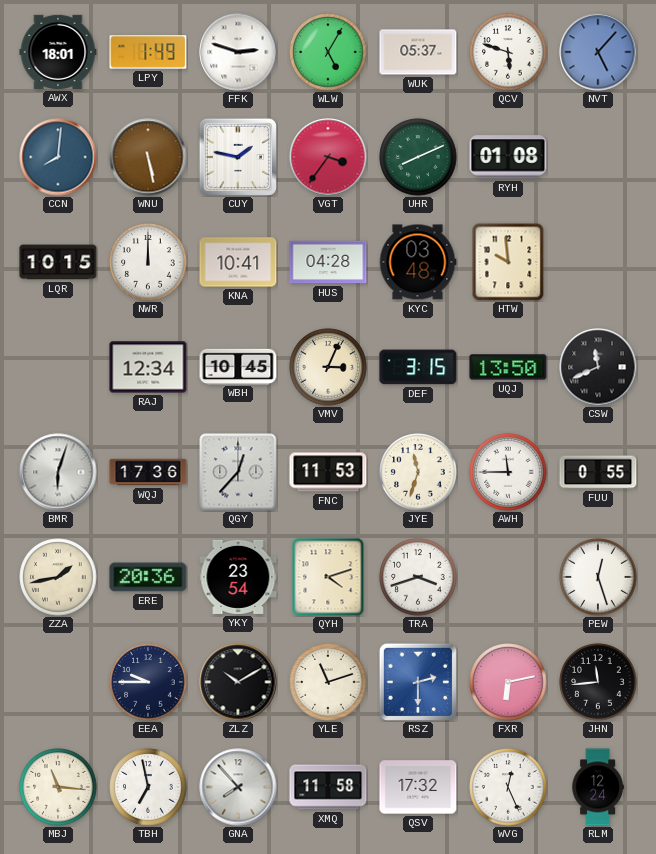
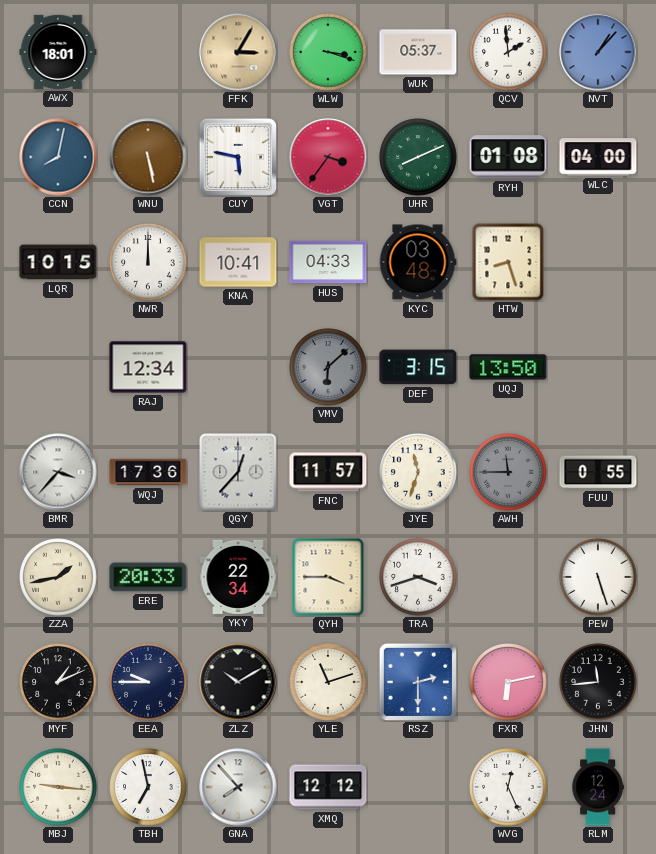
LPY: 1:49 -> none (148, 52)
FFK: 2:48 -> 3:05 (238, 52)
FFK dial: white -> champagne (238, 52)
WLW: 5:05 -> 3:18 (328, 52)
QCV: 5:48 -> 1:59 (508, 52)
NVT: 5:07 -> 1:07 (598, 52)
CCN: 8:01 -> 8:02 (58, 157)
CUY: 1:47 -> 5:47 (238, 157)
WLC: none -> 04:00 (598, 157)
HUS: 04:28 -> 04:33 (328, 262)
HTW: 9:59 -> 8:27 (508, 262)
WBH: 10:45 -> none (238, 366)
VMV: 3:04 -> 6:08 (328, 367)
VMV dial: cream -> grey (328, 367)
CSW: 11:41 -> none (598, 367)
BMR: 6:03 -> 3:37 (58, 472)
FNC: 11:53 -> 11:57 (328, 472)
AWH dial: white -> grey (508, 472)
ERE: 20:36 -> 20:33 (148, 577)
YKY: 23:54 -> 22:34 (238, 577)
QYH: 4:12 -> 3:45 (328, 577)
PEW: 12:27 -> 5:27 (598, 577)
MYF: none -> 1:11 (58, 682)
MBJ: 11:16 -> 9:16 (58, 787)
XMQ: 11:58 -> 12:12 (328, 787)
QSV: 17:32 -> none (418, 787)
